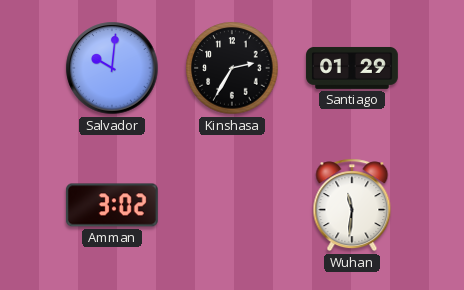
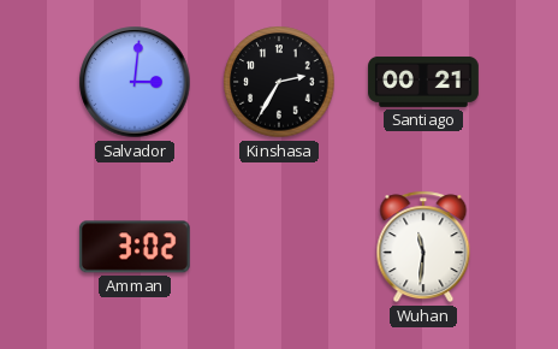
Salvador: 10:01 -> 3:01 (135, 82)
Santiago: 01:29 -> 00:21 (423, 82)
